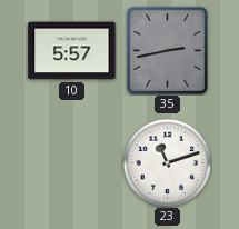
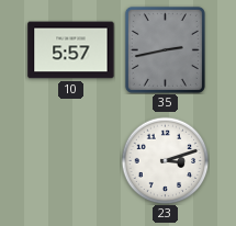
23: 11:12 -> 3:12 (165, 160)
